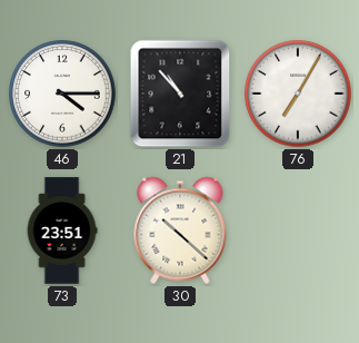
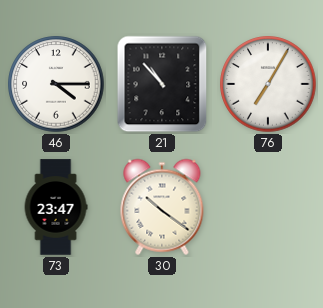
73: 23:51 -> 23:47 (56, 207)
30: 10:22 -> 10:21 (162, 207)
